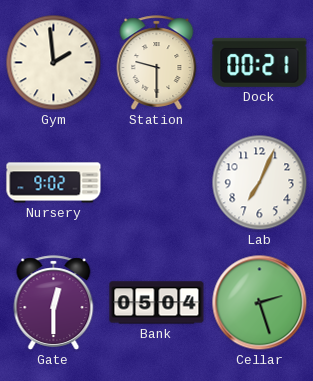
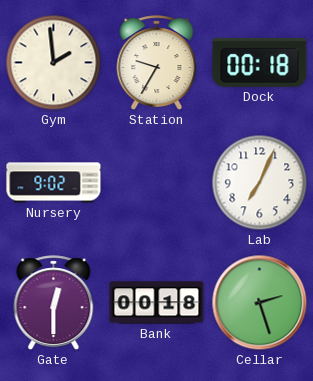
Station: 9:30 -> 9:35 (157, 63)
Dock: 00:21 -> 00:18 (260, 62)
Bank: 05:04 -> 00:18 (157, 303)
